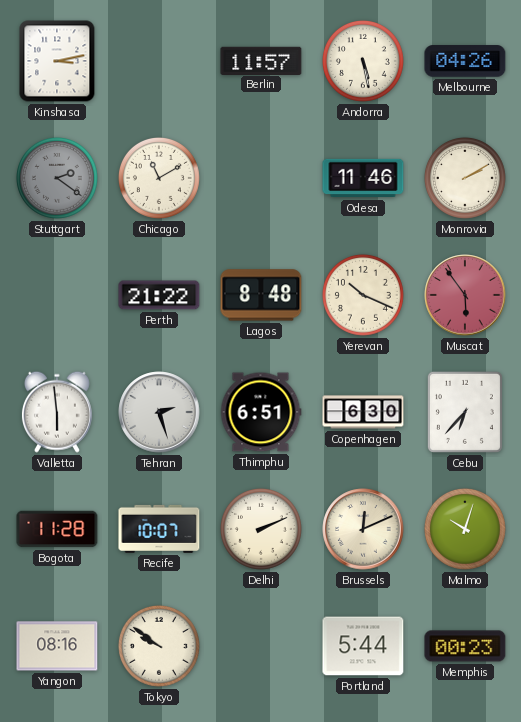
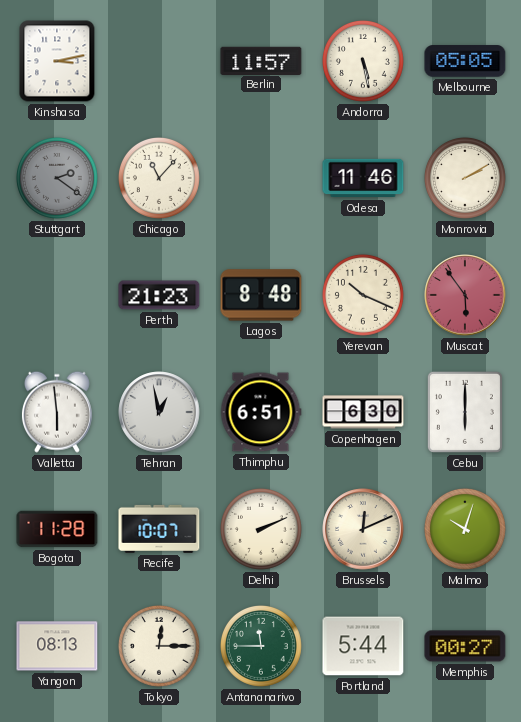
Melbourne: 04:26 -> 05:05 (465, 61)
Chicago: 11:10 -> 11:07 (159, 178)
Perth: 21:22 -> 21:23 (159, 295)
Tehran: 2:27 -> 12:58 (159, 412)
Cebu: 6:37 -> 6:00 (465, 412)
Yangon: 08:16 -> 08:13 (57, 646)
Tokyo: 9:51 -> 12:15 (159, 646)
Antananarivo: none -> 11:45 (261, 646)
Memphis: 00:23 -> 00:27 (465, 646)
